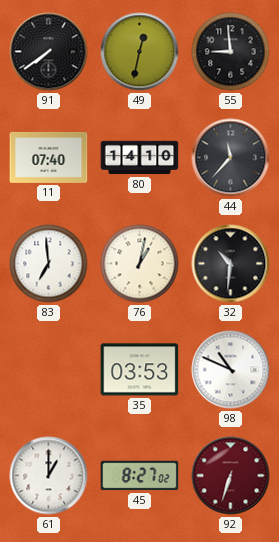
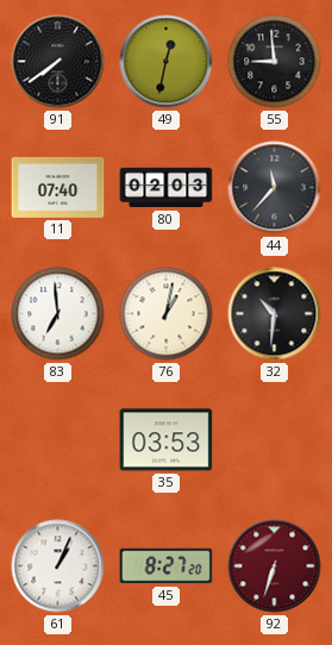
80: 14:10 -> 02:03 (167, 188)
98: 10:49 -> none (231, 370)
61: 1:00 -> 1:04 (58, 566)
45: 8:27:02 -> 8:27:20 (167, 566)
